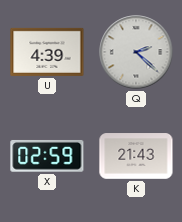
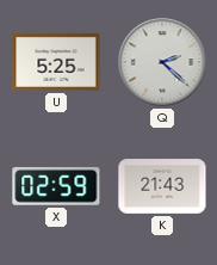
U: 4:39 -> 5:25 (56, 62)
